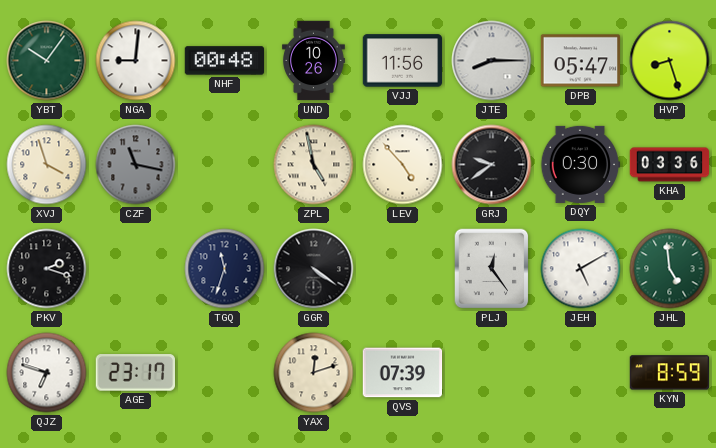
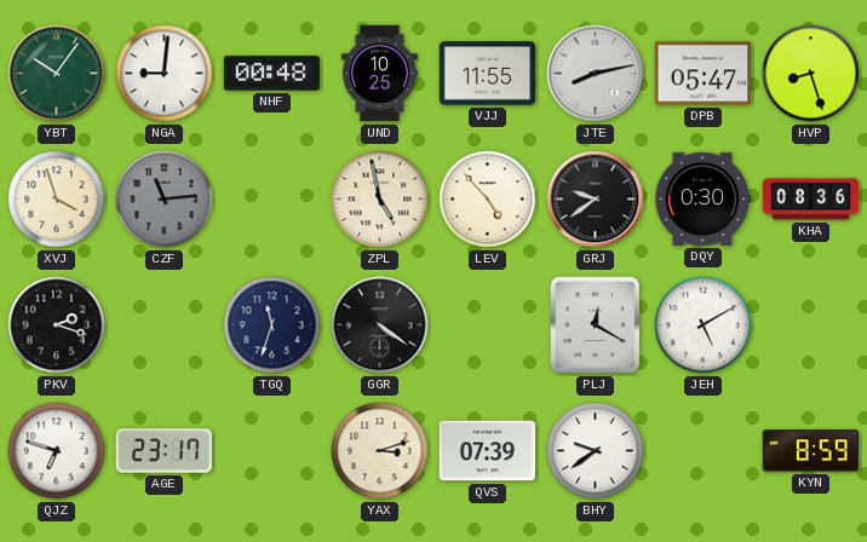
UND: 10:26 -> 10:25 (379, 74)
VJJ: 11:56 -> 11:55 (488, 74)
JTE: 8:15 -> 8:13 (596, 74)
CZF: 11:17 -> 11:14 (165, 200)
KHA: 03:36 -> 08:36 (811, 200)
PLJ: 12:24 -> 12:20 (596, 325)
JHL: 4:59 -> none (670, 269)
YAX: 12:12 -> 3:12 (380, 451)
BHY: none -> 9:39 (596, 451)
